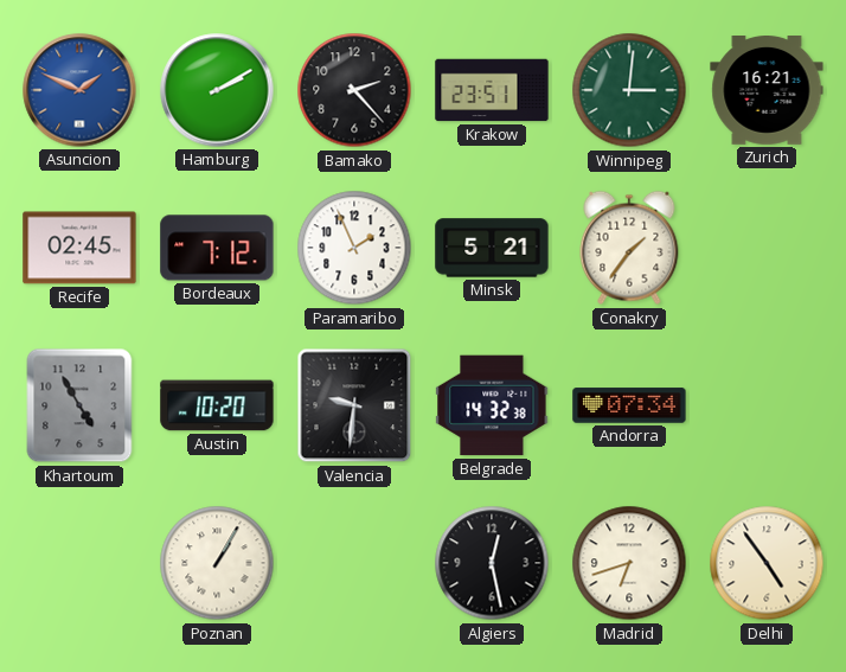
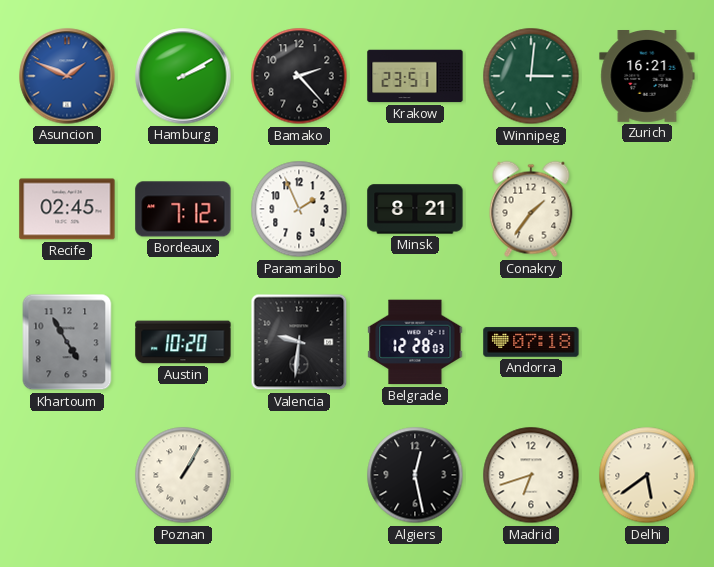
Minsk: 5:21 -> 8:21 (415, 209)
Belgrade: 14:32 -> 12:28 (415, 342)
Andorra: 07:34 -> 07:18 (531, 342)
Delhi: 4:54 -> 5:39 (647, 475)
